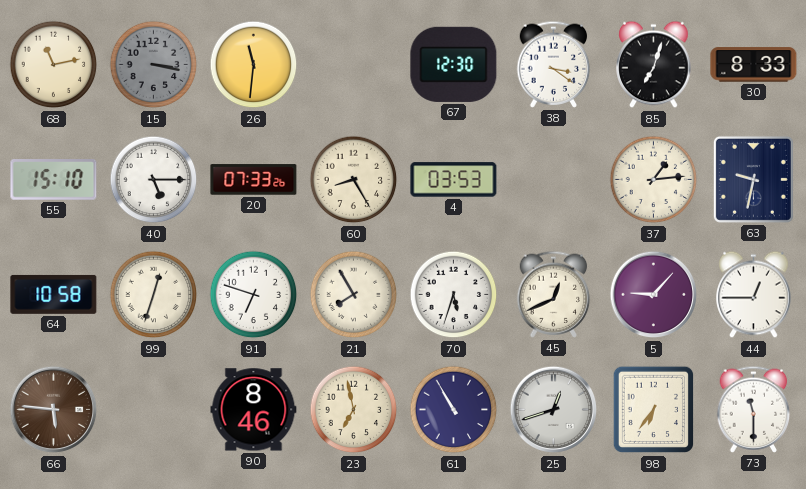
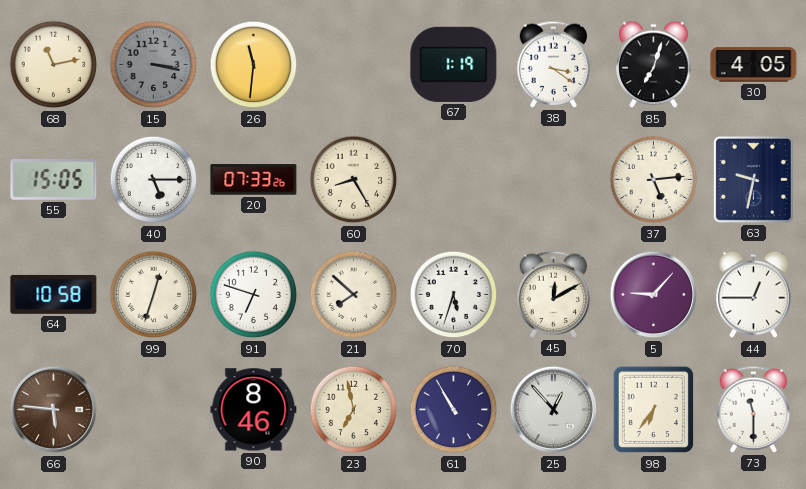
67: 12:30 -> 1:19 (454, 64)
30: 8:33 -> 4:05 (754, 65)
55: 15:10 -> 15:05 (54, 180)
4: 03:53 -> none (454, 180)
37: 1:14 -> 5:14 (654, 180)
21: 7:55 -> 7:52 (354, 295)
45: 12:41 -> 12:10 (554, 294)
25: 12:42 -> 12:53 (554, 410)
